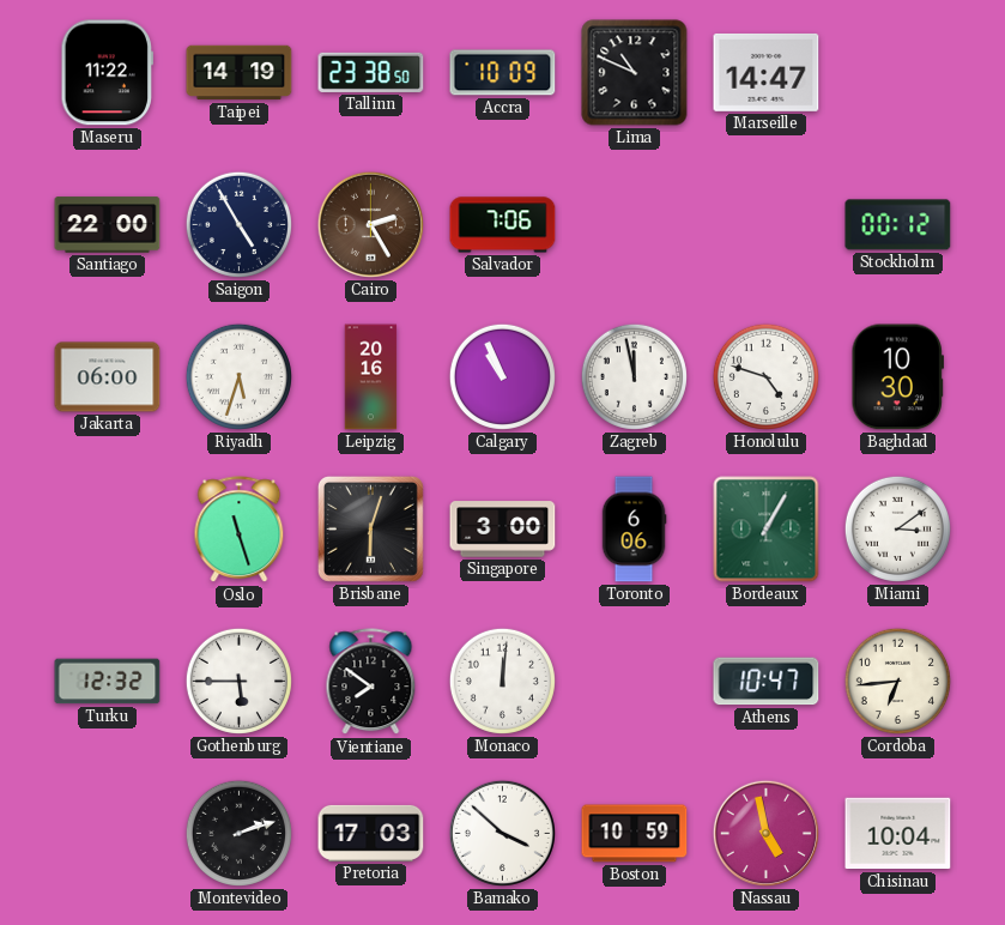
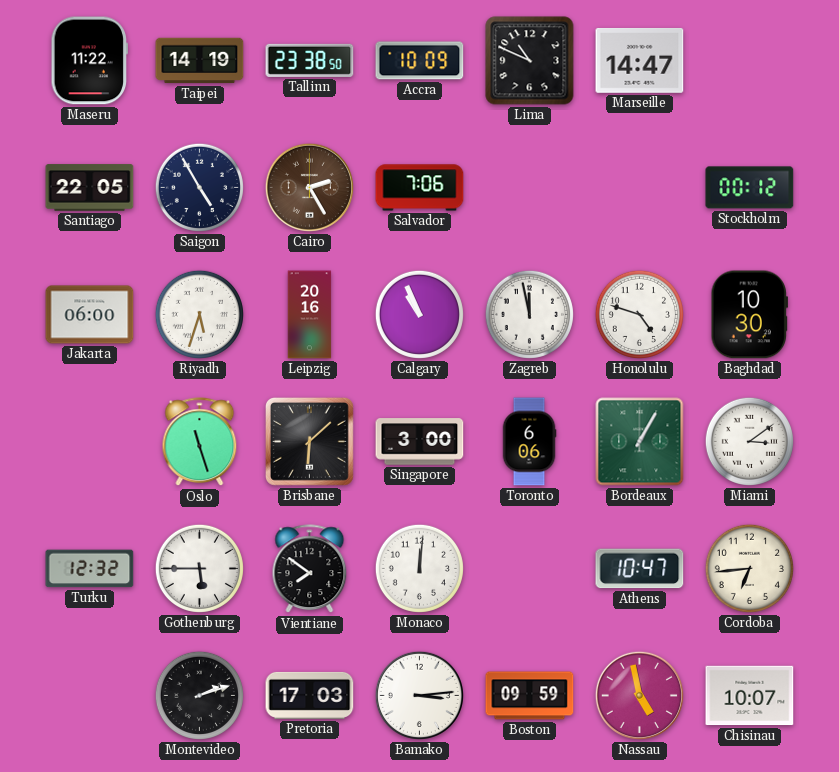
Santiago: 22:00 -> 22:05 (90, 188)
Brisbane: 6:03 -> 6:08 (309, 441)
Bamako: 3:52 -> 3:14 (419, 695)
Boston: 10:59 -> 09:59 (530, 696)
Chisinau: 10:04 -> 10:07 (750, 696)
